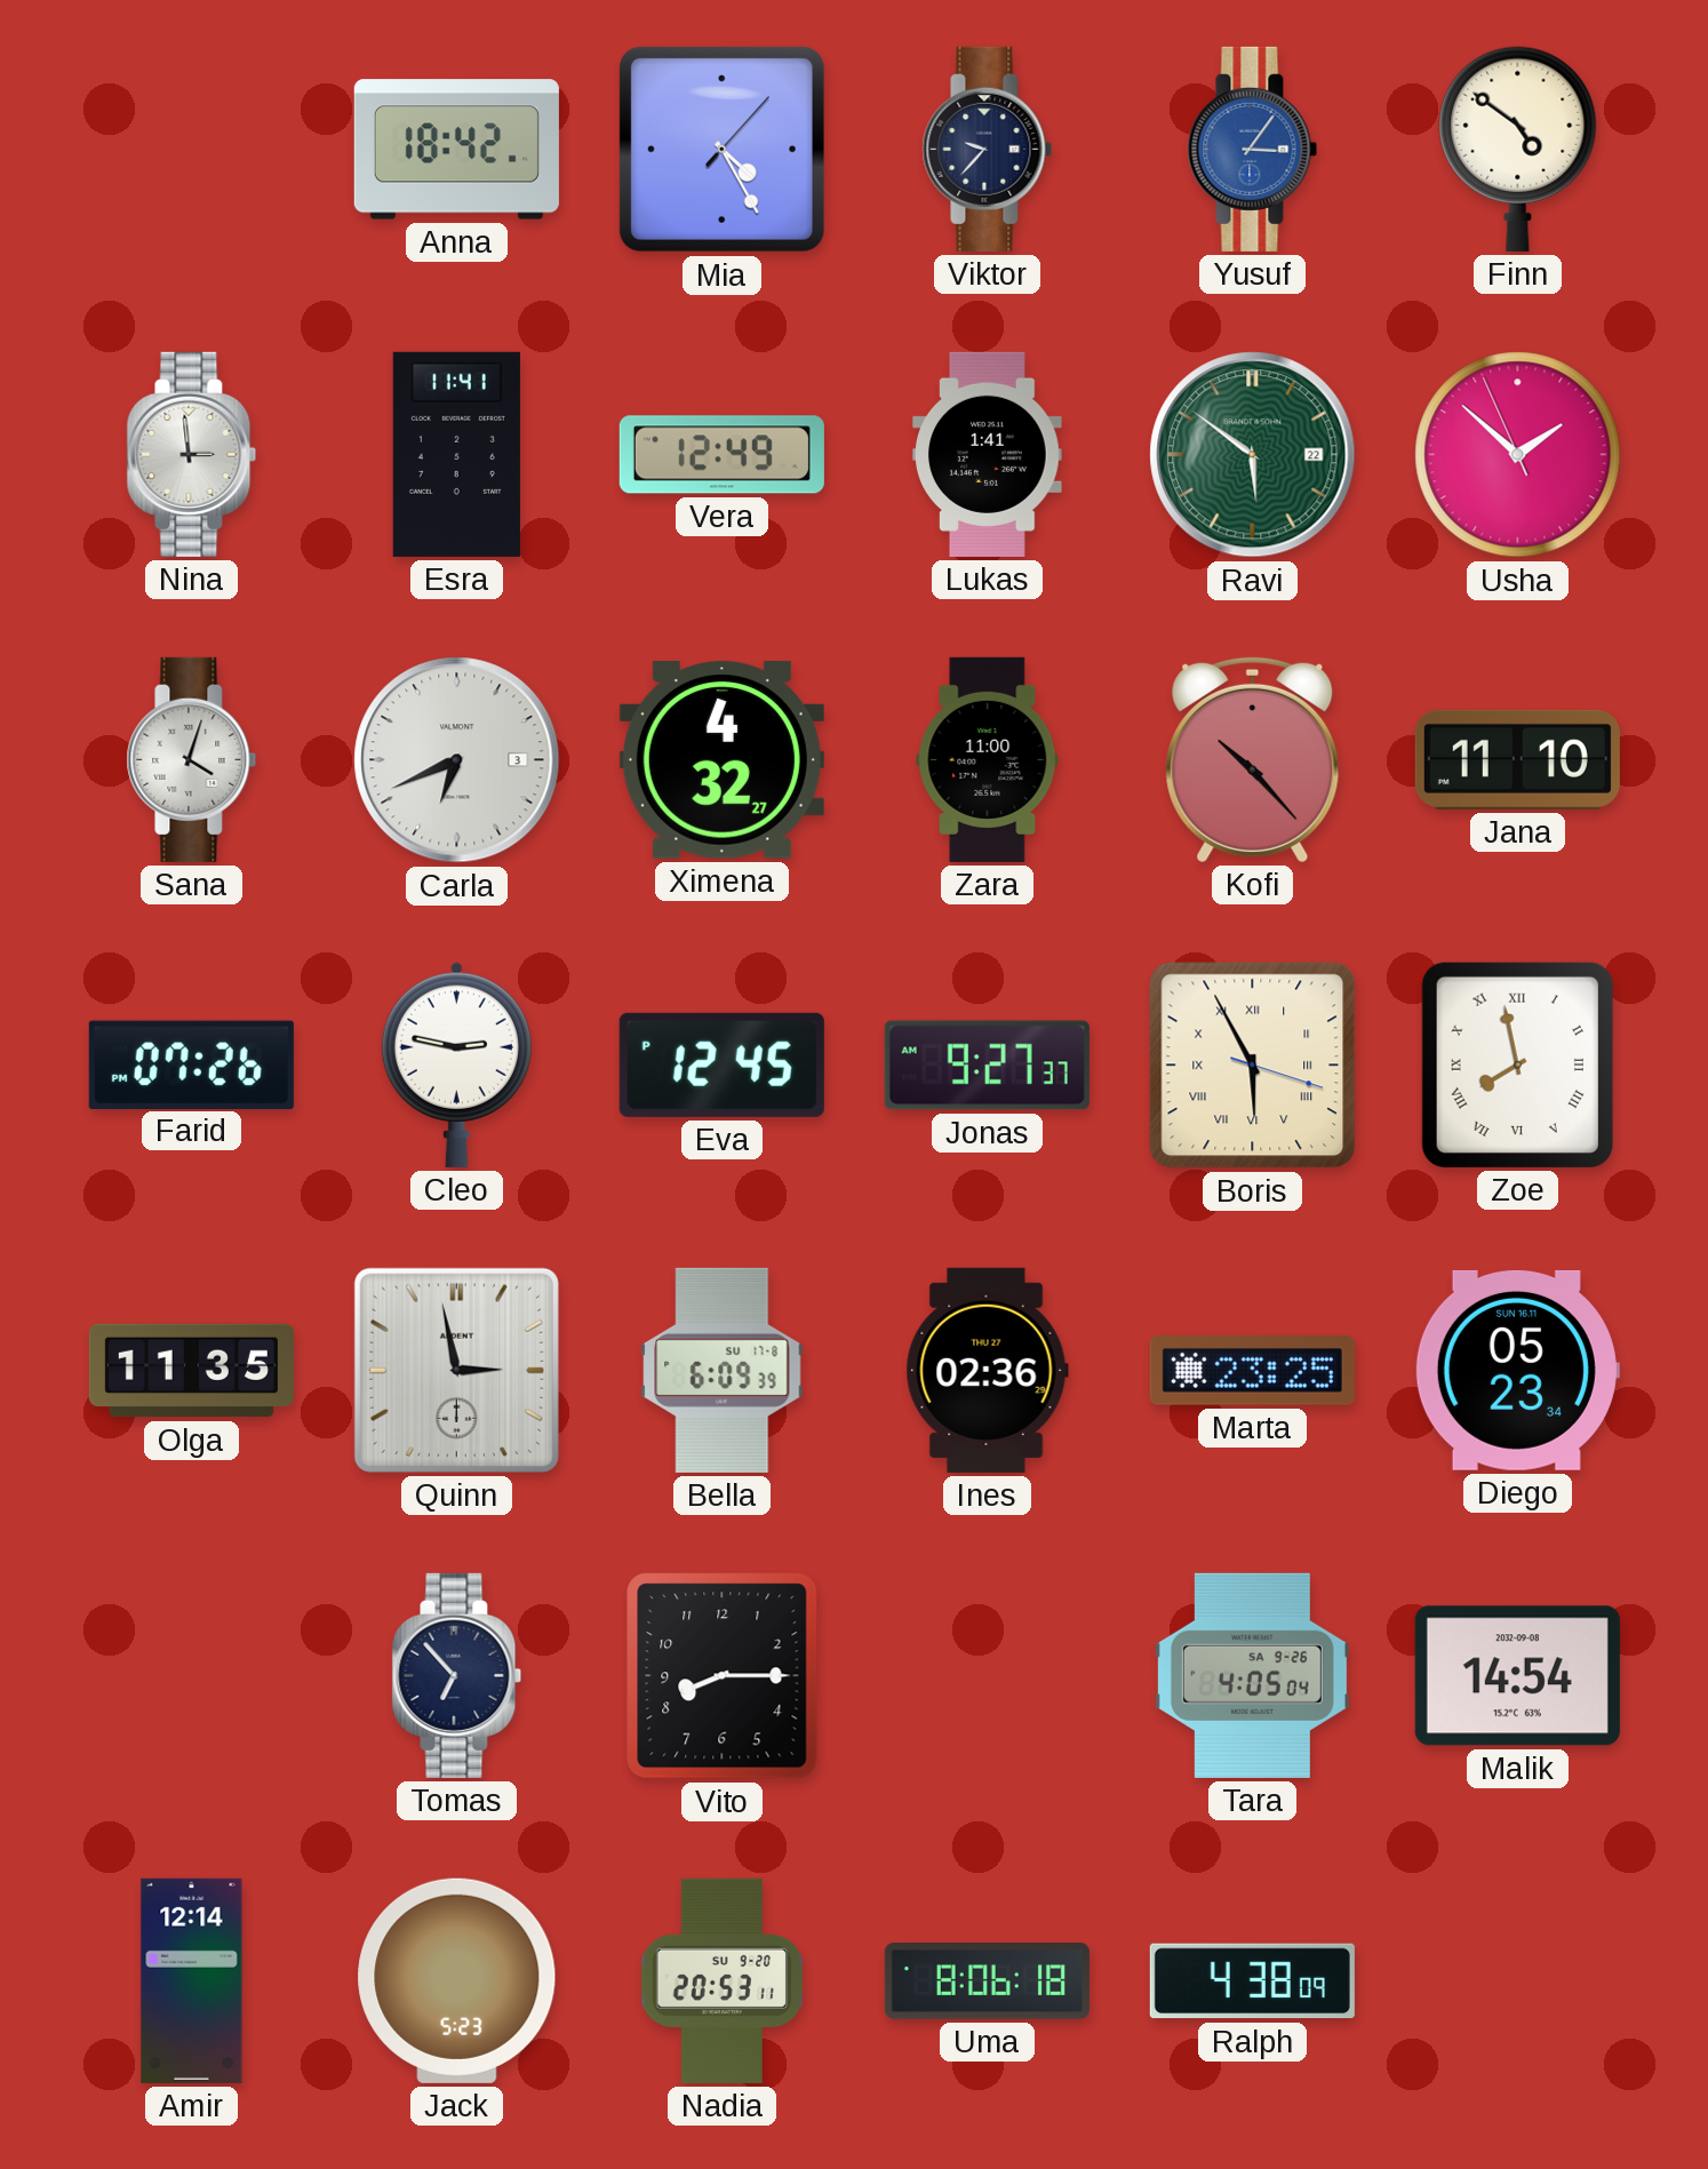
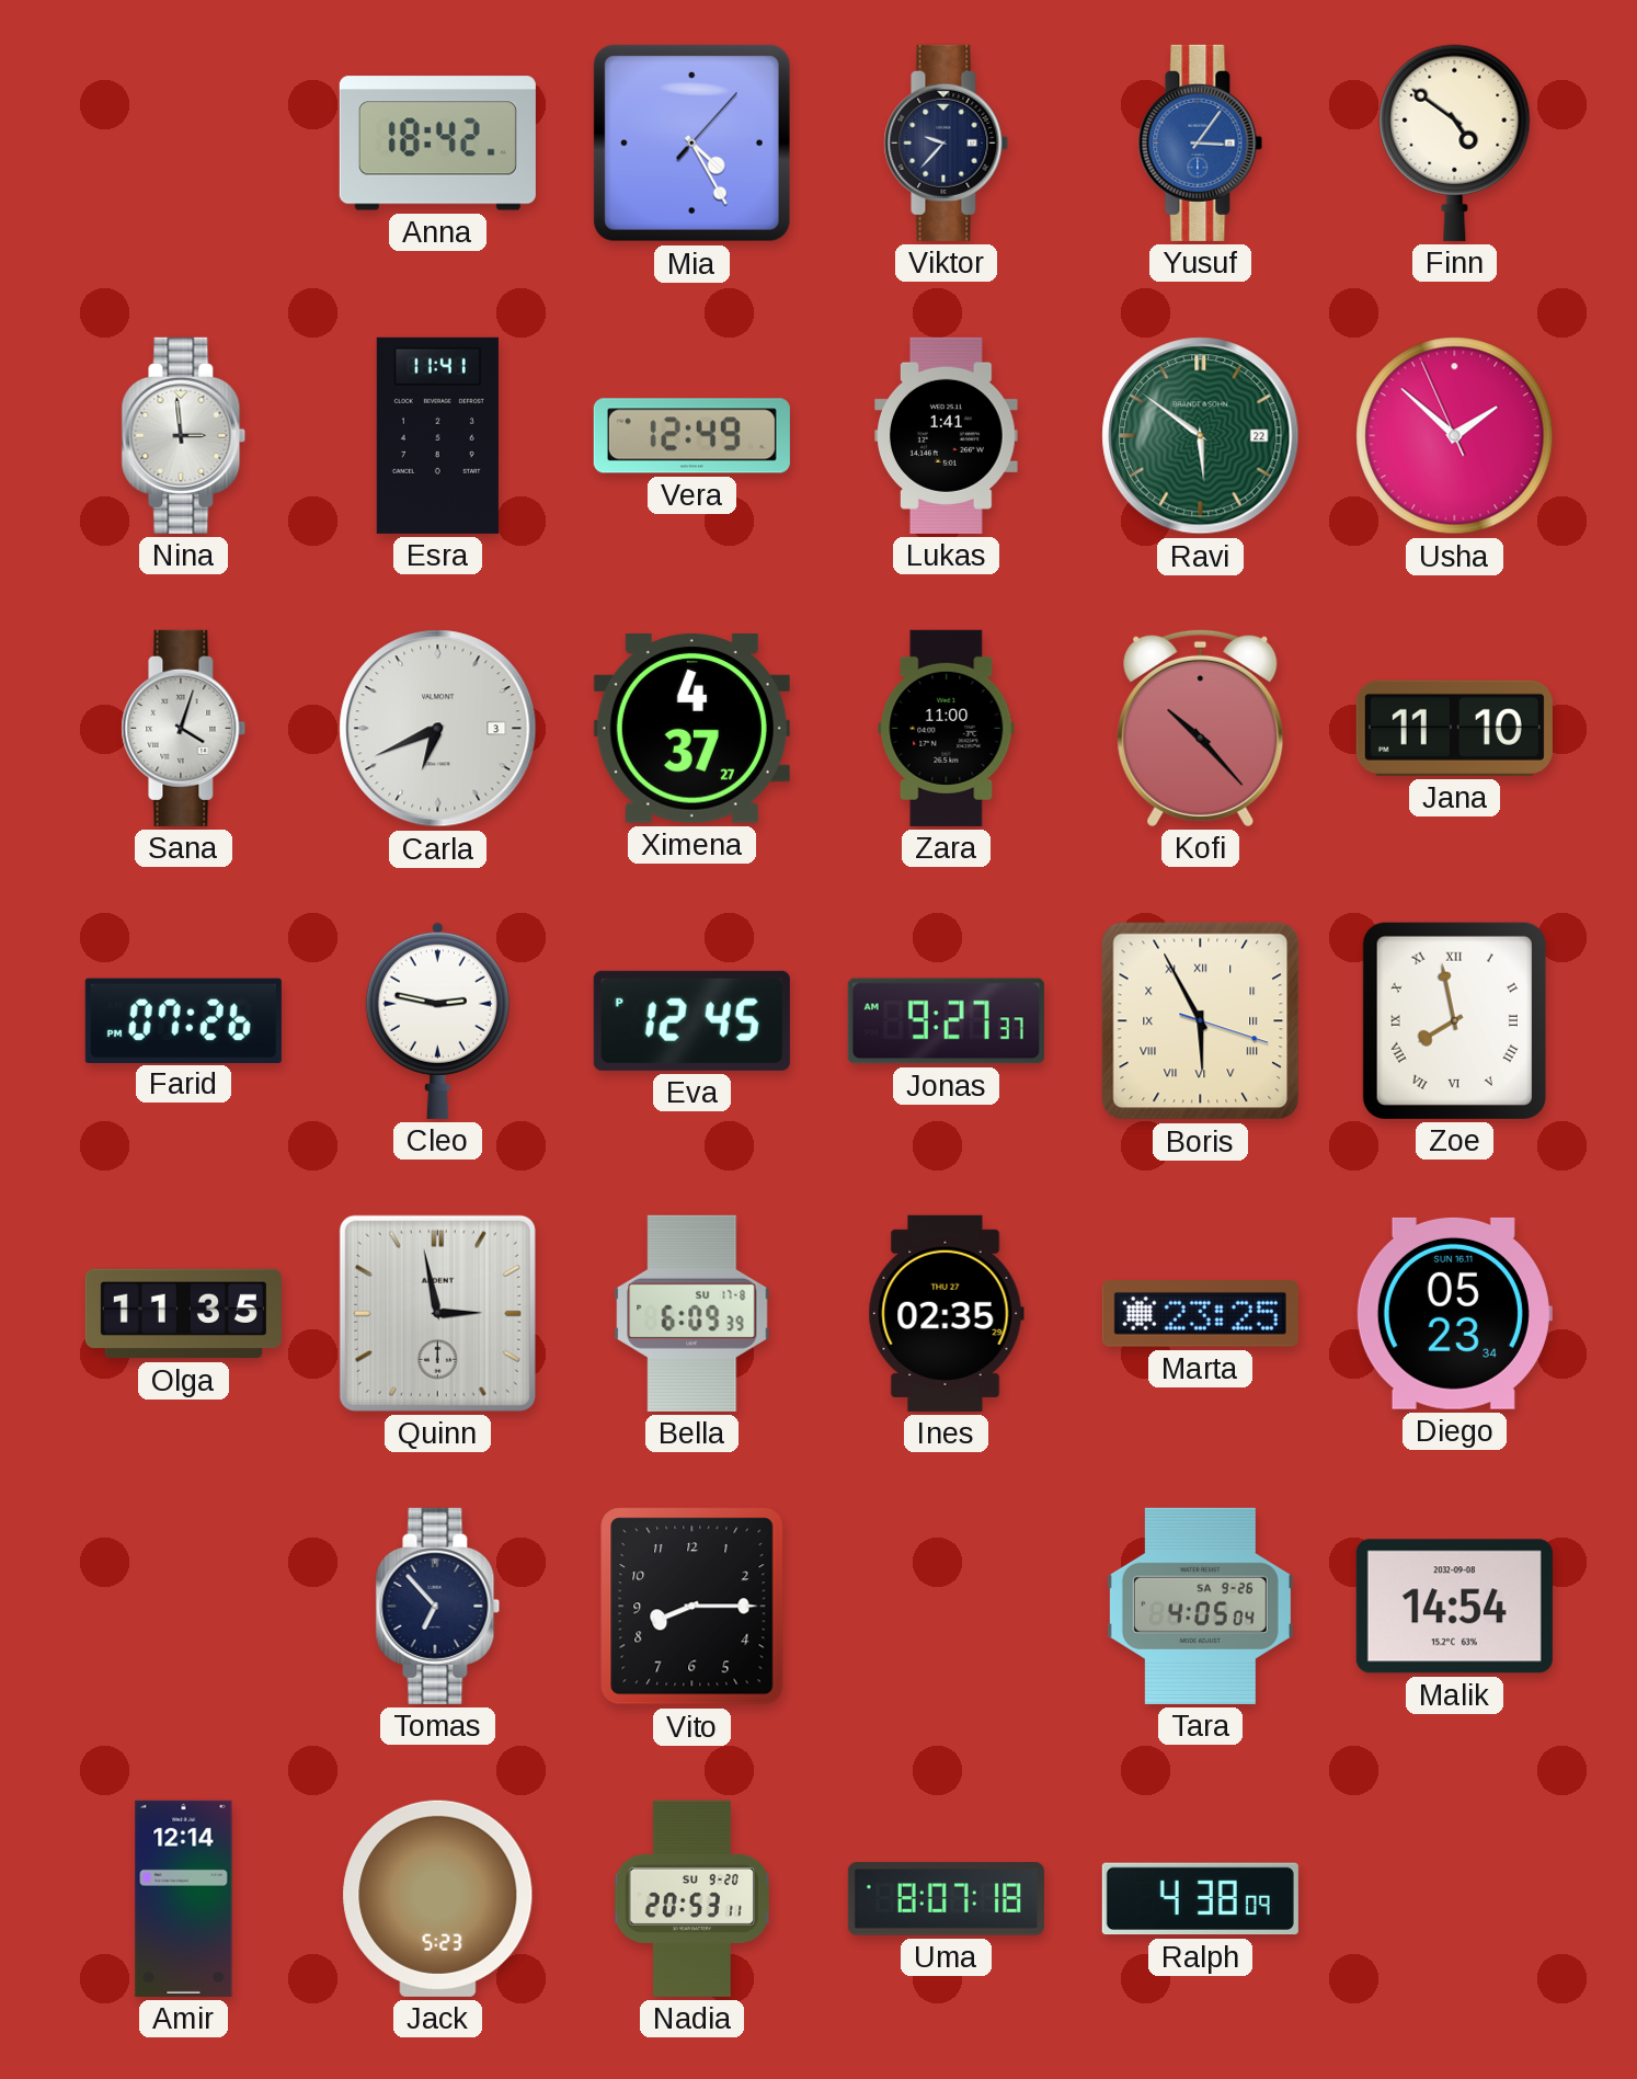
Ximena: 4:32 -> 4:37 (691, 729)
Ines: 02:36 -> 02:35 (946, 1313)
Uma: 8:06 -> 8:07 (946, 1899)
